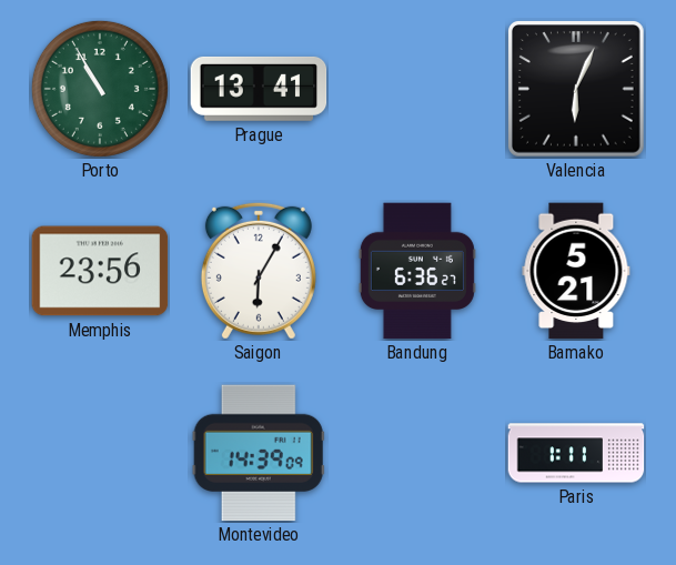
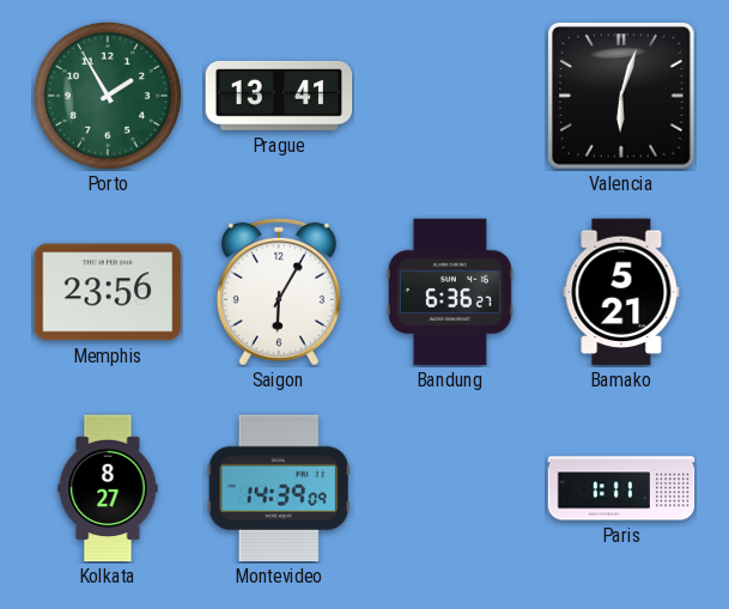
Porto: 10:55 -> 1:55 (108, 96)
Valencia: 6:04 -> 6:03 (622, 97)
Kolkata: none -> 8:27 (108, 488)
